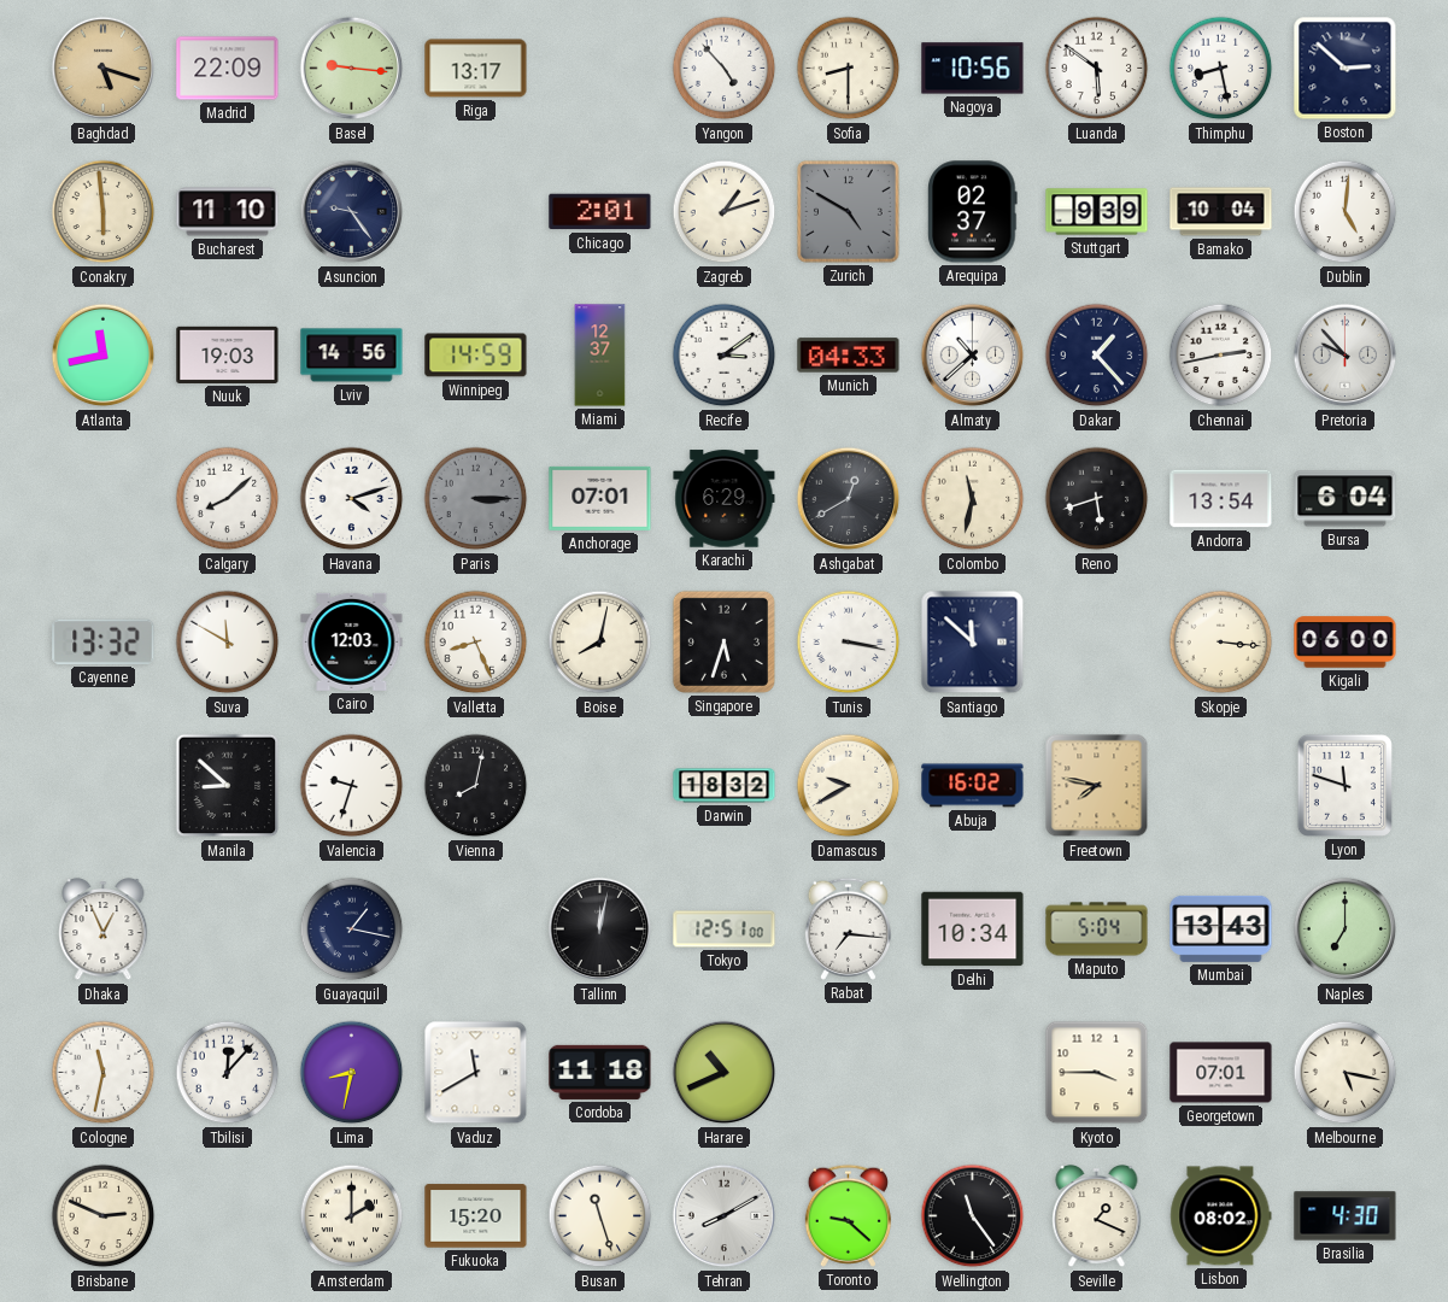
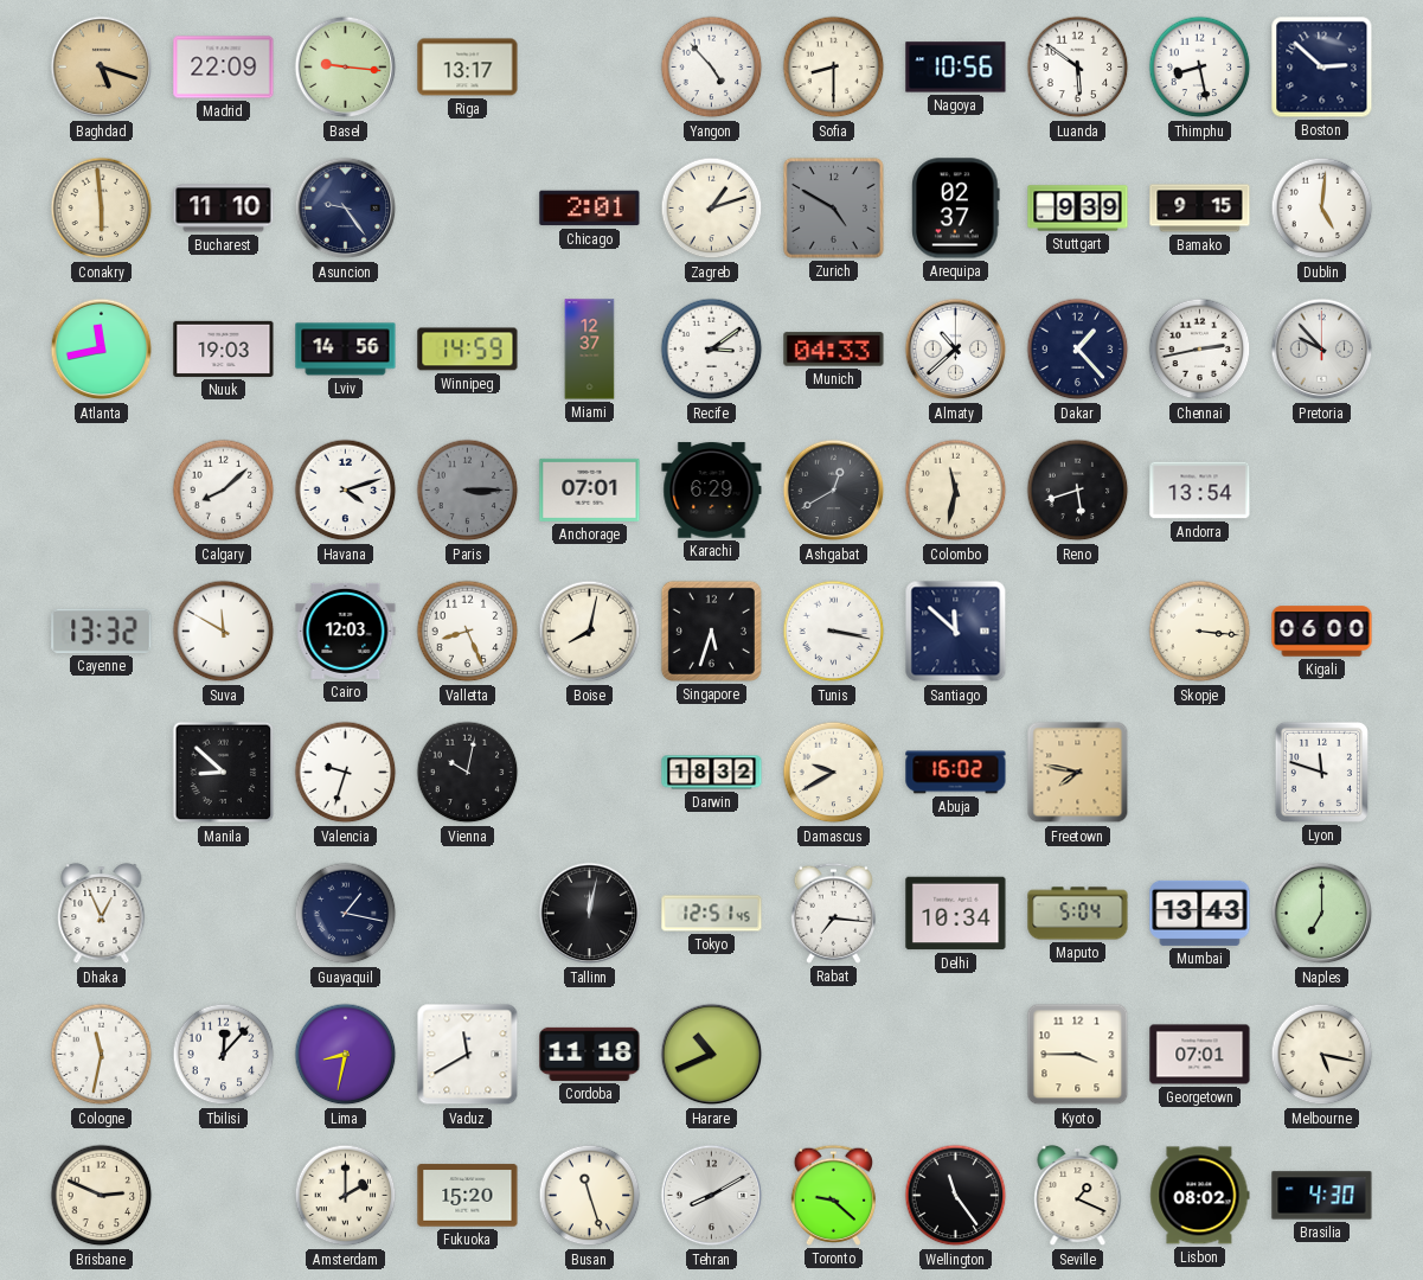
Bamako: 10:04 -> 9:15 (1200, 209)
Bursa: 6:04 -> none (1346, 499)
Vienna: 8:02 -> 10:02 (468, 773)
Tokyo: 12:51:00 -> 12:51:45 (712, 914)
